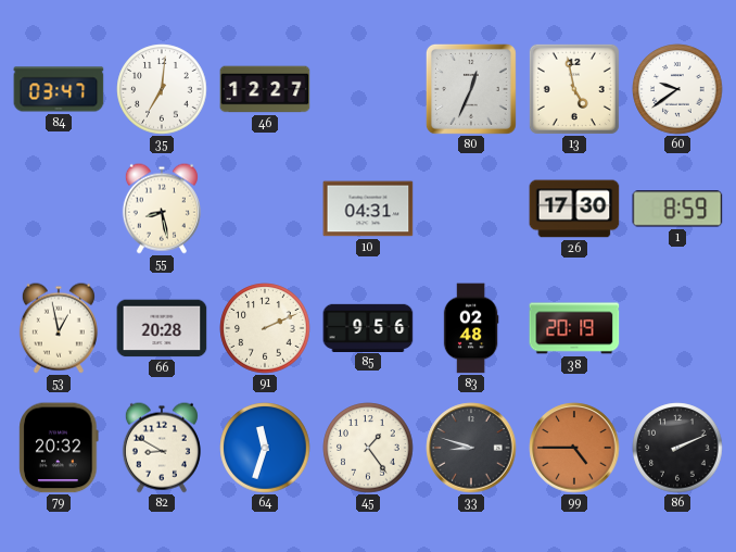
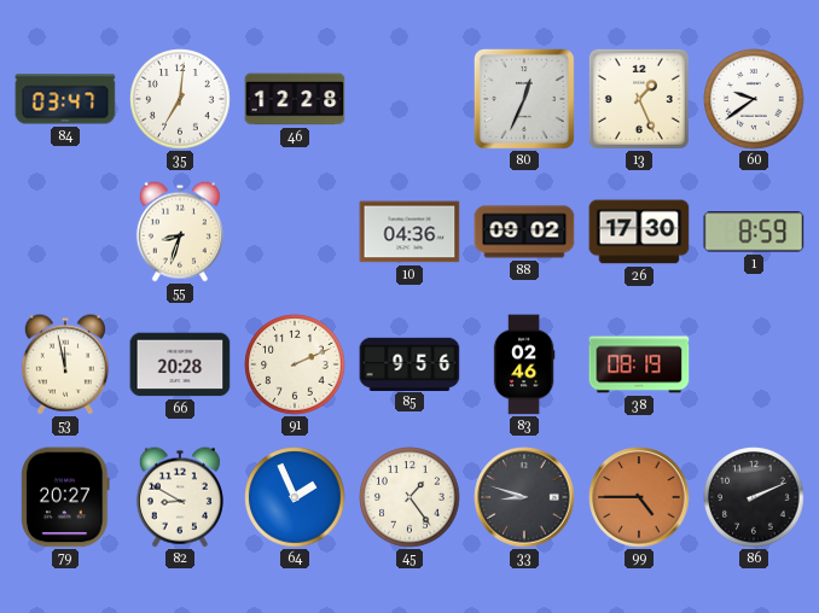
46: 12:27 -> 12:28 (295, 99)
13: 4:58 -> 1:26 (639, 99)
55: 8:28 -> 8:33 (180, 232)
10: 04:31 -> 04:36 (409, 232)
88: none -> 09:02 (524, 232)
53: 12:58 -> 11:58 (65, 364)
83: 02:48 -> 02:46 (524, 364)
38: 20:19 -> 08:19 (639, 364)
79: 20:32 -> 20:27 (65, 497)
64: 11:33 -> 1:56 (295, 497)
